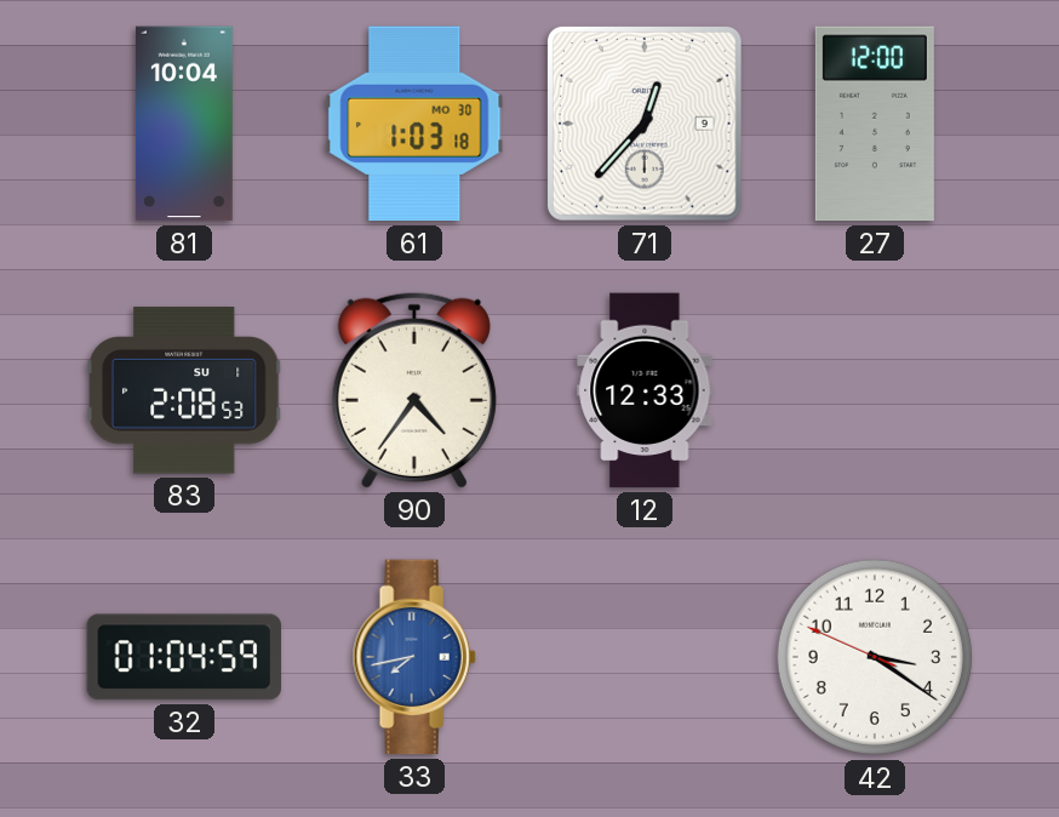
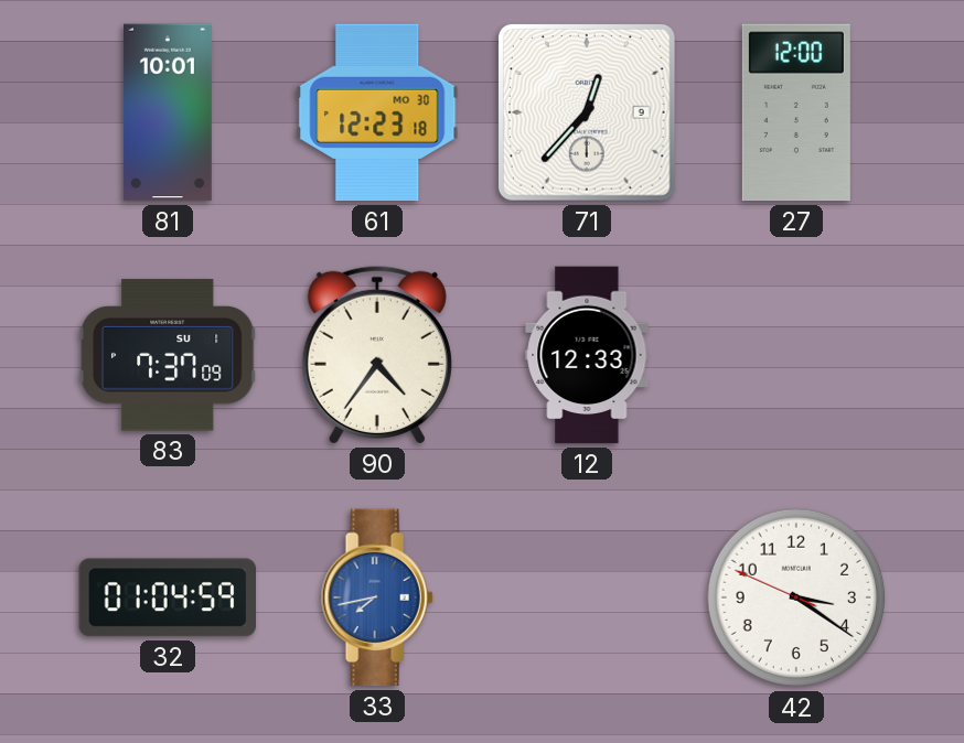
81: 10:04 -> 10:01 (168, 112)
61: 1:03 -> 12:23 (377, 112)
83: 2:08 -> 7:37 (168, 355)
